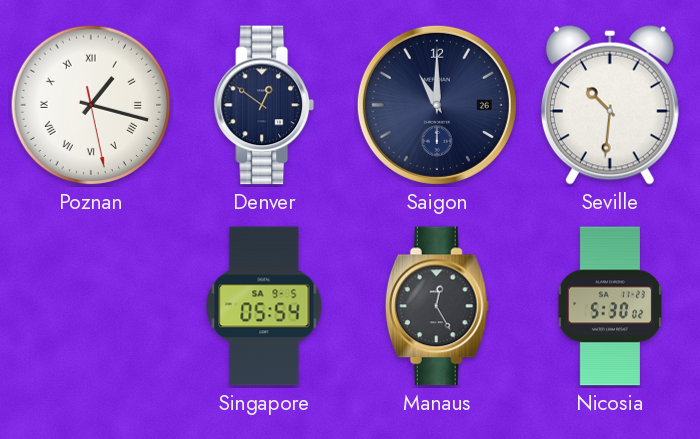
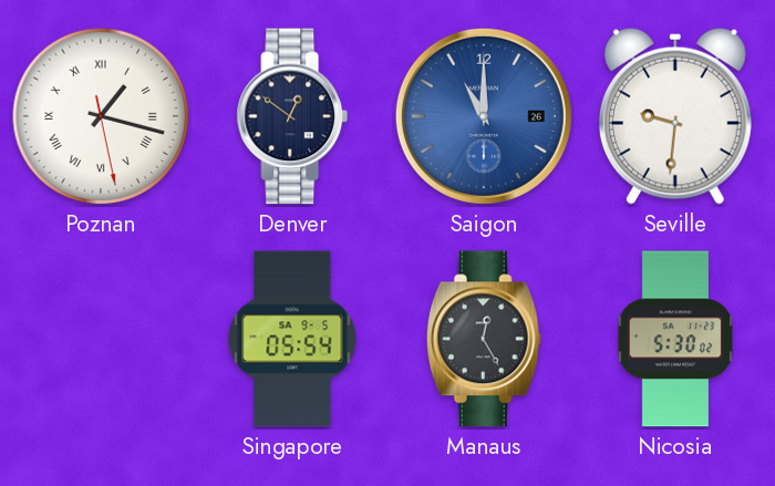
Saigon dial: navy -> blue (484, 116)
Seville: 10:31 -> 9:31 (675, 116)
